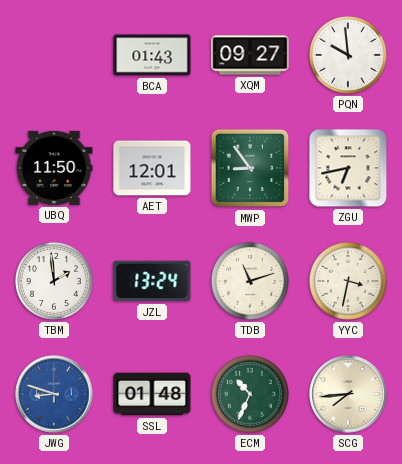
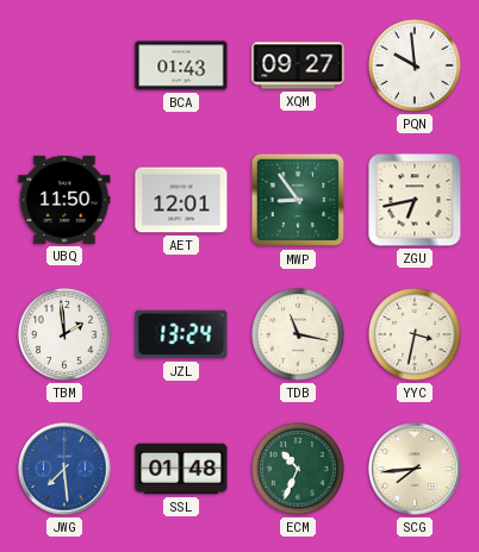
TDB: 11:12 -> 11:17 (298, 334)
JWG: 8:48 -> 7:29 (64, 469)
